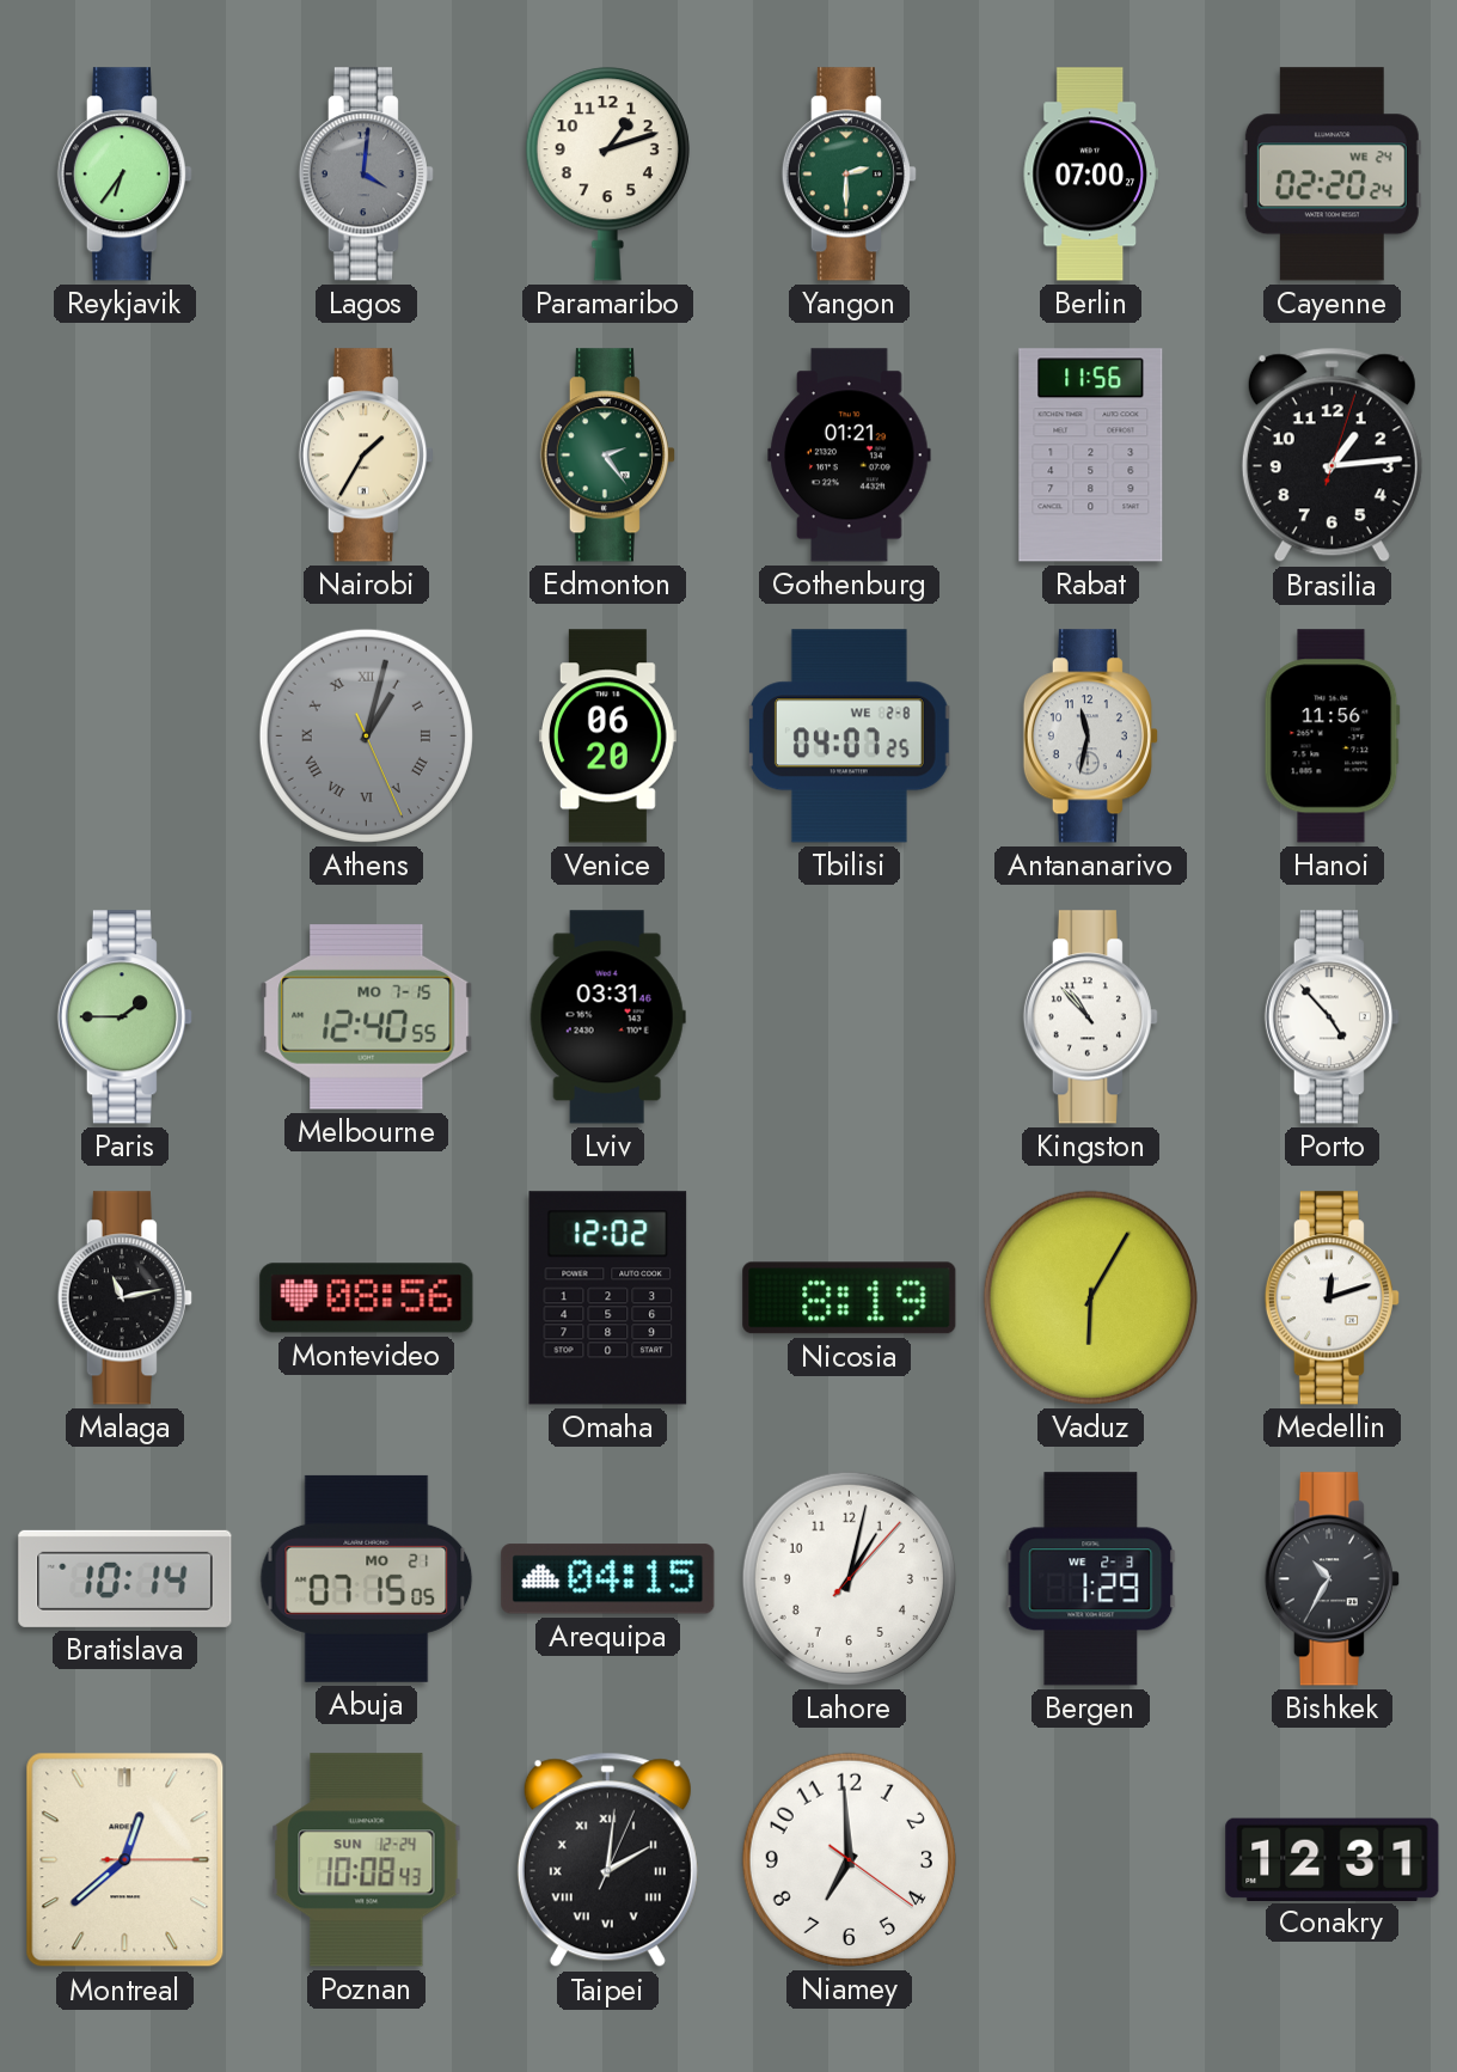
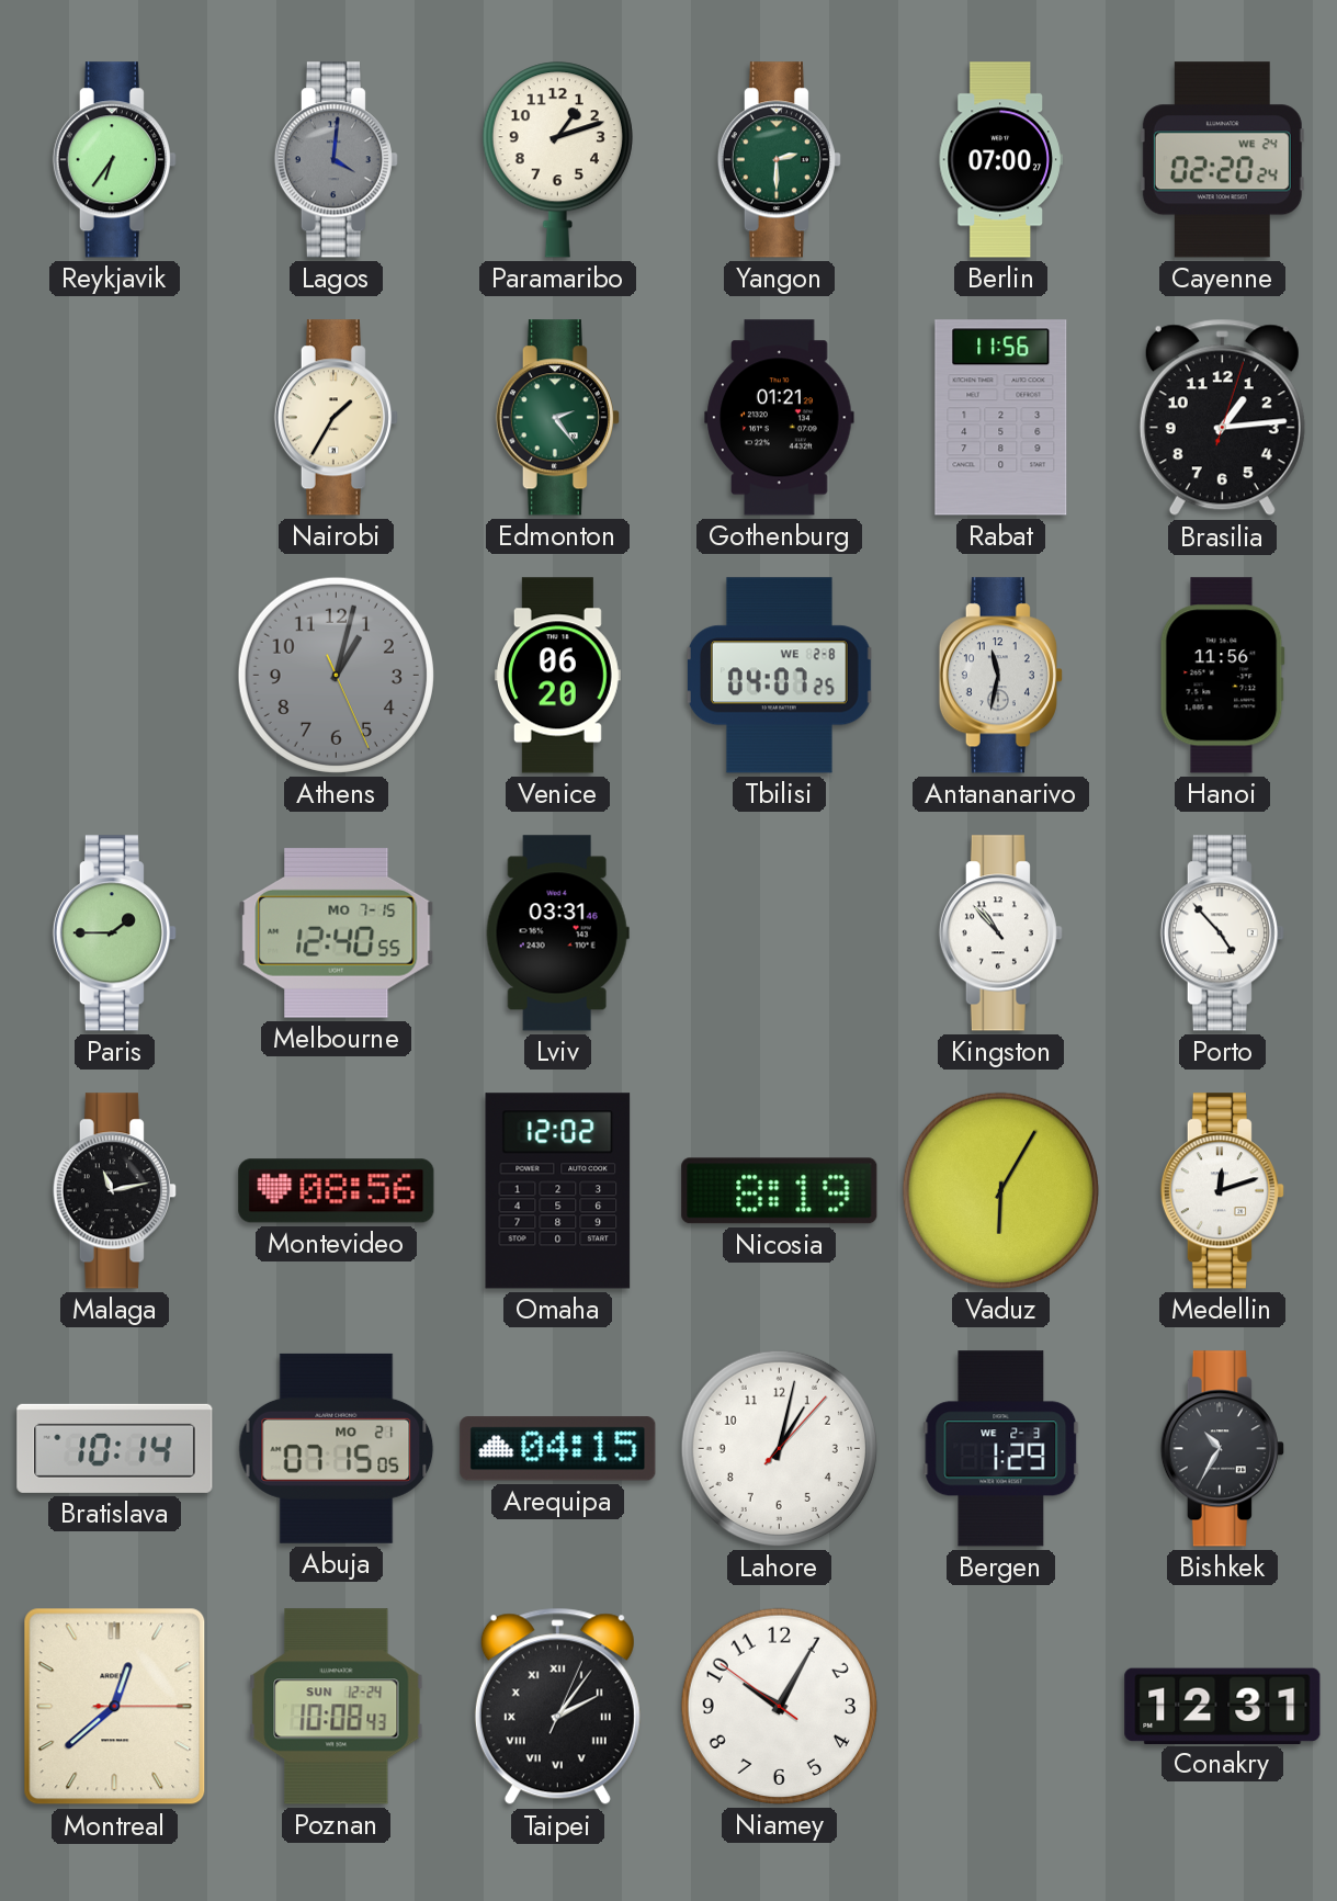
Athens numerals: Roman -> Arabic (336, 675)
Taipei: 2:01 -> 2:06 (557, 1707)
Niamey: 6:59 -> 10:04 (779, 1706)
